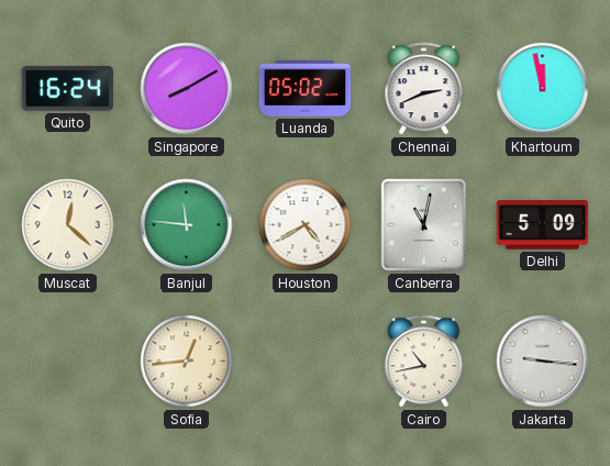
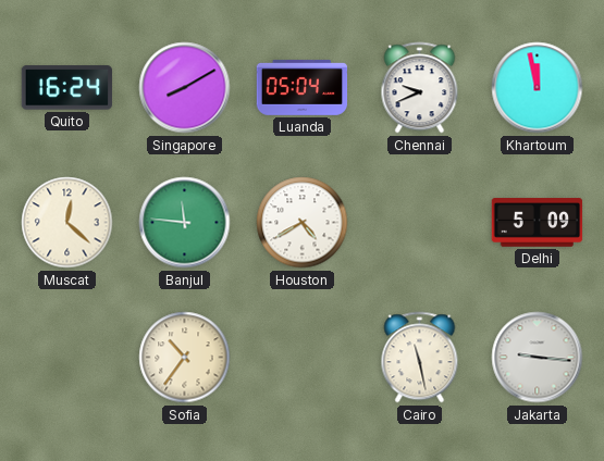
Luanda: 05:02 -> 05:04 (303, 87)
Chennai: 2:41 -> 9:41 (420, 88)
Canberra: 11:02 -> none (424, 225)
Sofia: 12:44 -> 10:36 (185, 358)
Cairo: 10:43 -> 11:28 (420, 358)
